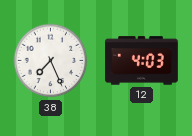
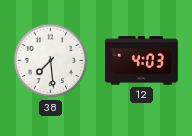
38: 7:26 -> 7:29 (51, 61)
